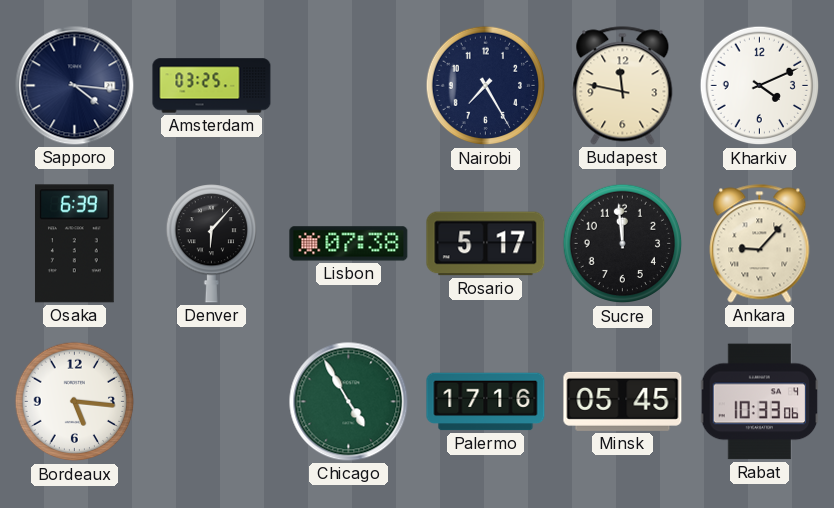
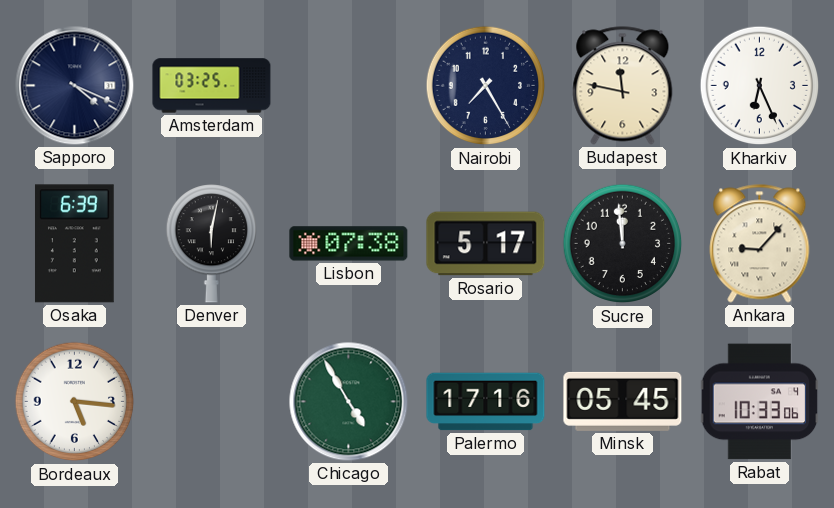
Sapporo: 4:16 -> 4:19 (75, 86)
Kharkiv: 4:11 -> 6:26 (760, 86)
Denver: 6:07 -> 6:02 (211, 244)
